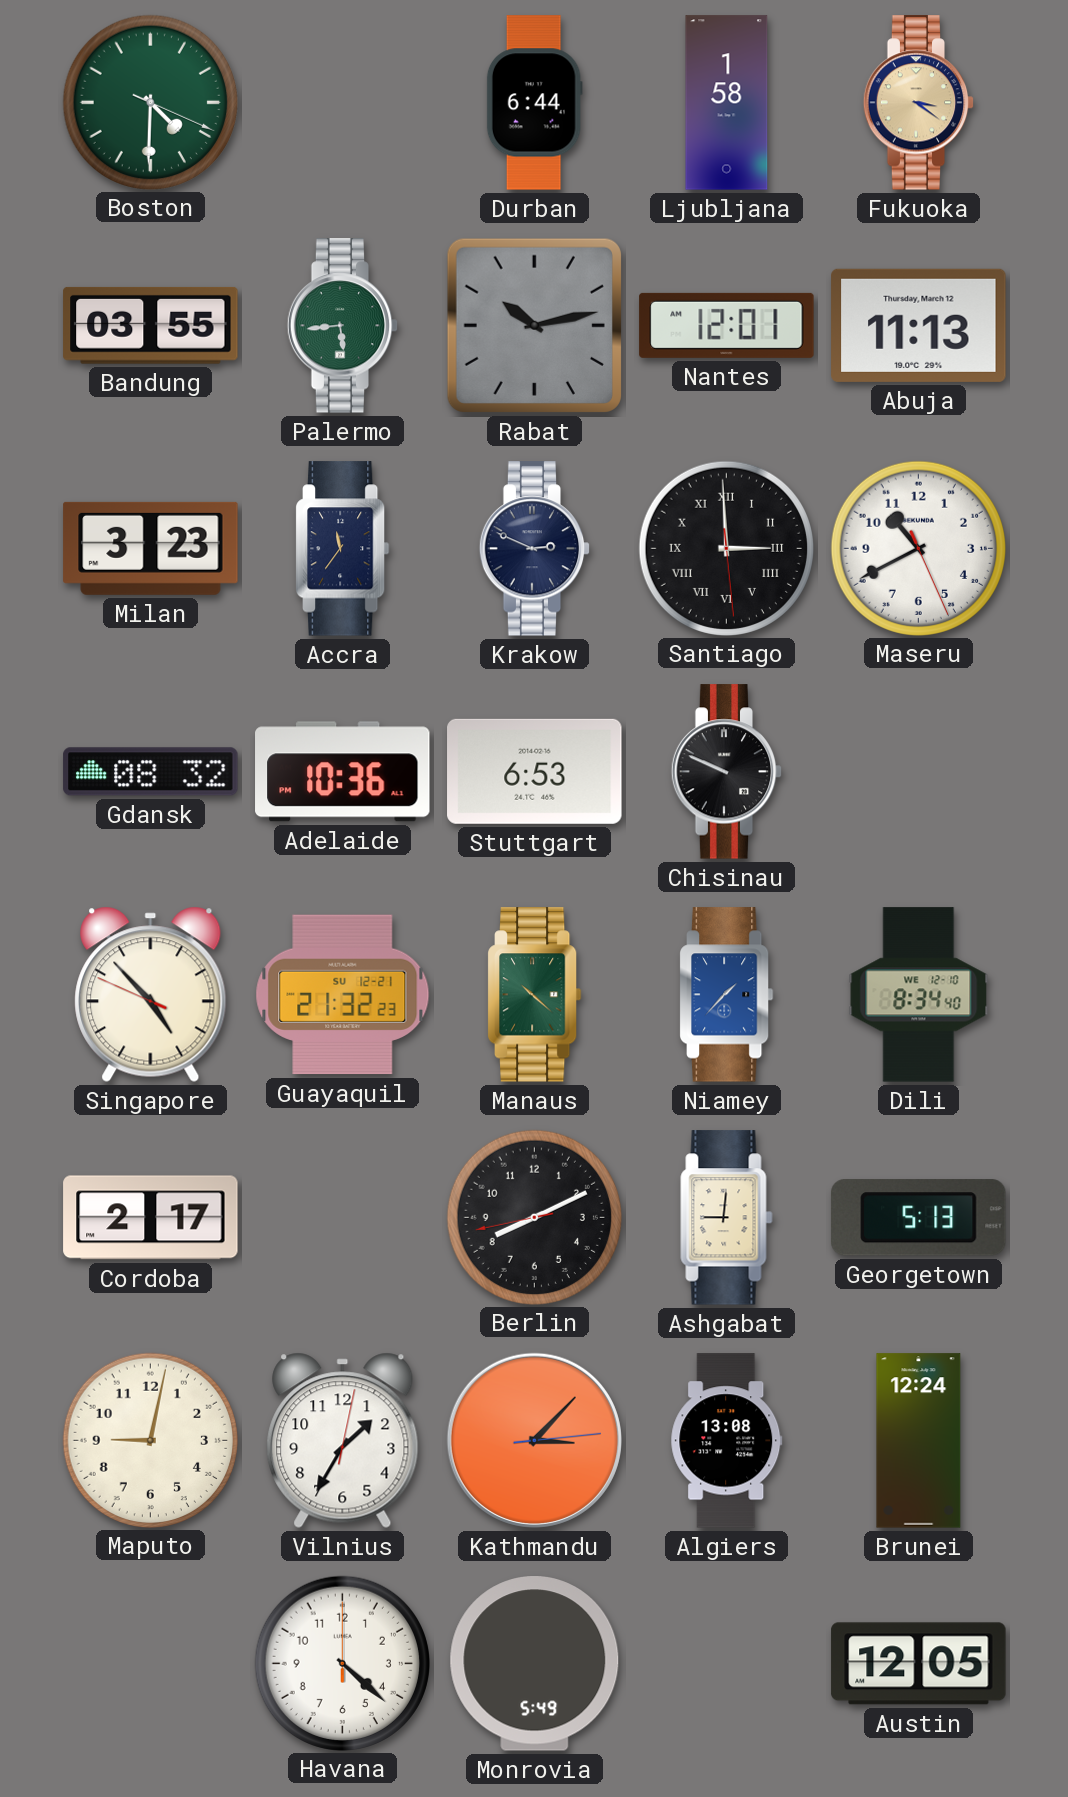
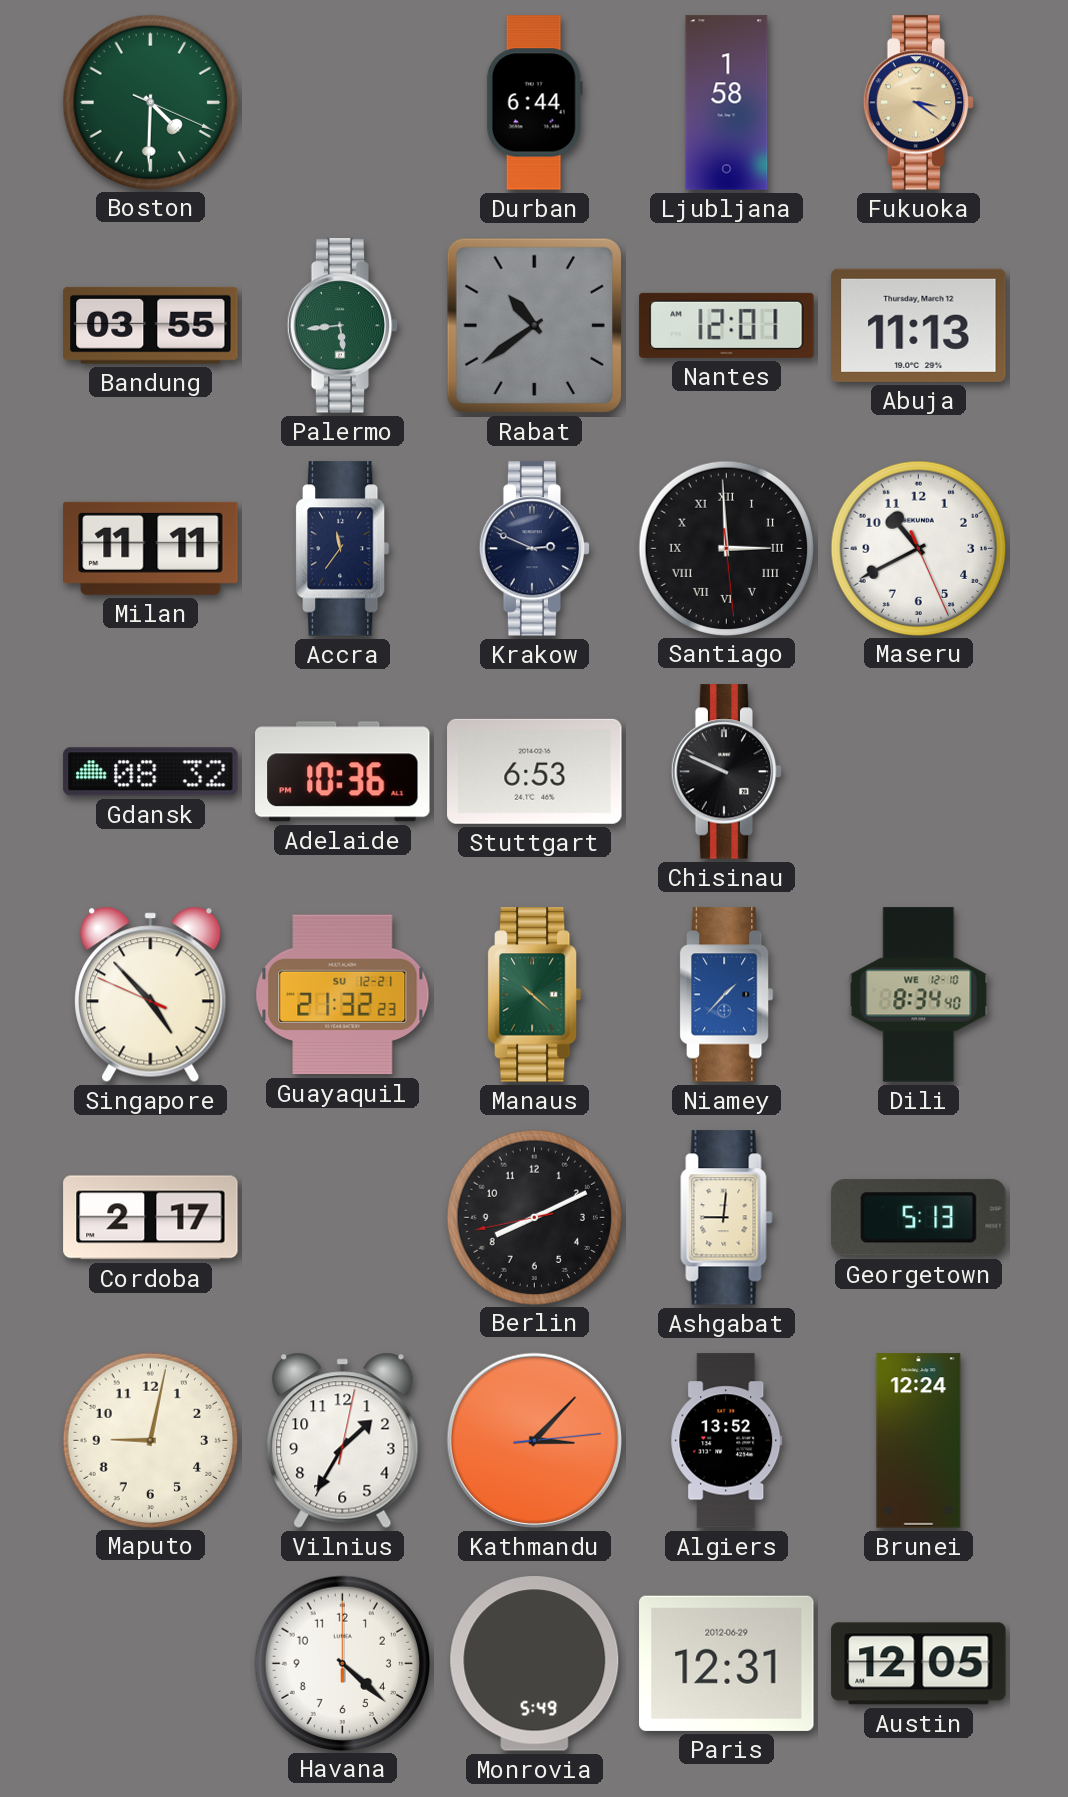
Rabat: 10:13 -> 10:39 (534, 325)
Milan: 3:23 -> 11:11 (151, 548)
Algiers: 13:08 -> 13:52 (727, 1441)
Paris: none -> 12:31 (727, 1663)
